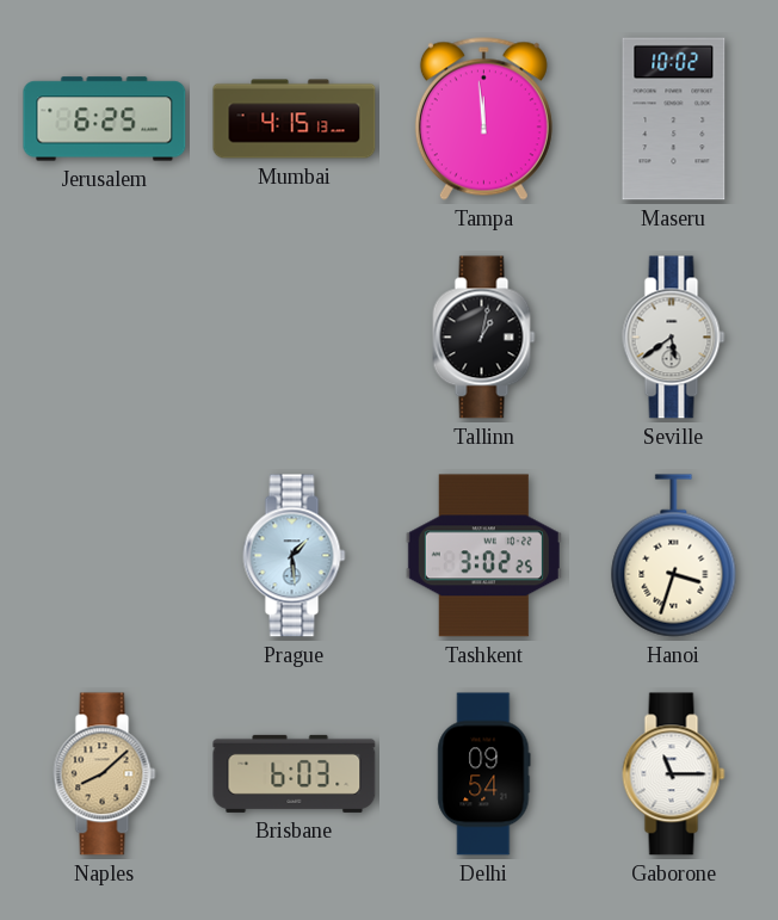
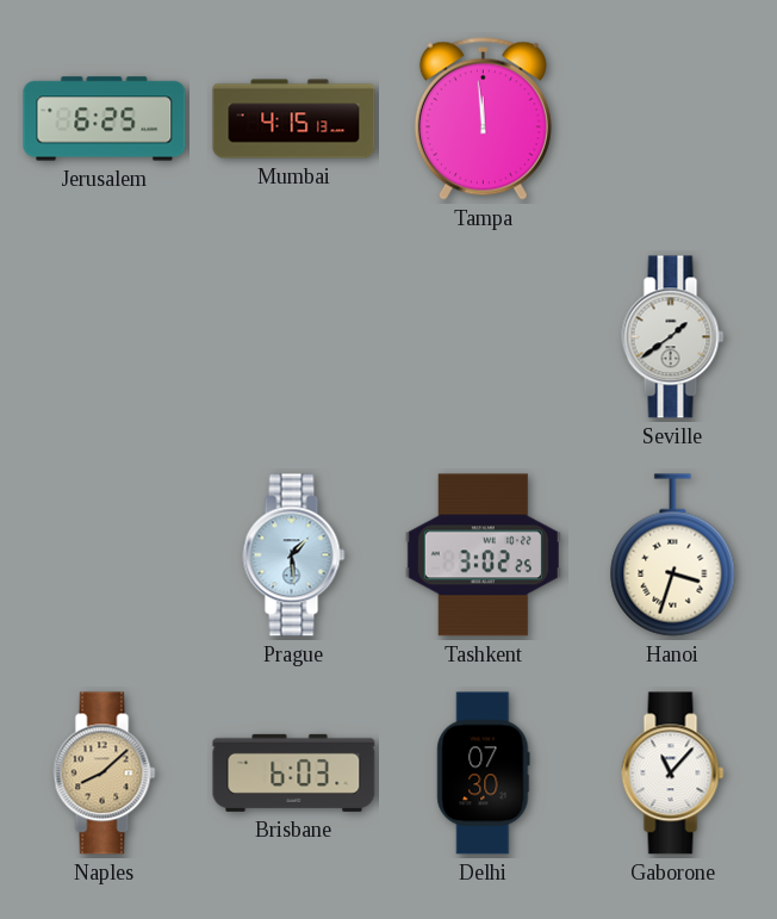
Maseru: 10:02 -> none (674, 119)
Tallinn: 1:02 -> none (484, 338)
Seville: 5:39 -> 1:39 (673, 337)
Delhi: 09:54 -> 07:30 (484, 774)
Gaborone: 11:15 -> 11:07 (673, 774)
